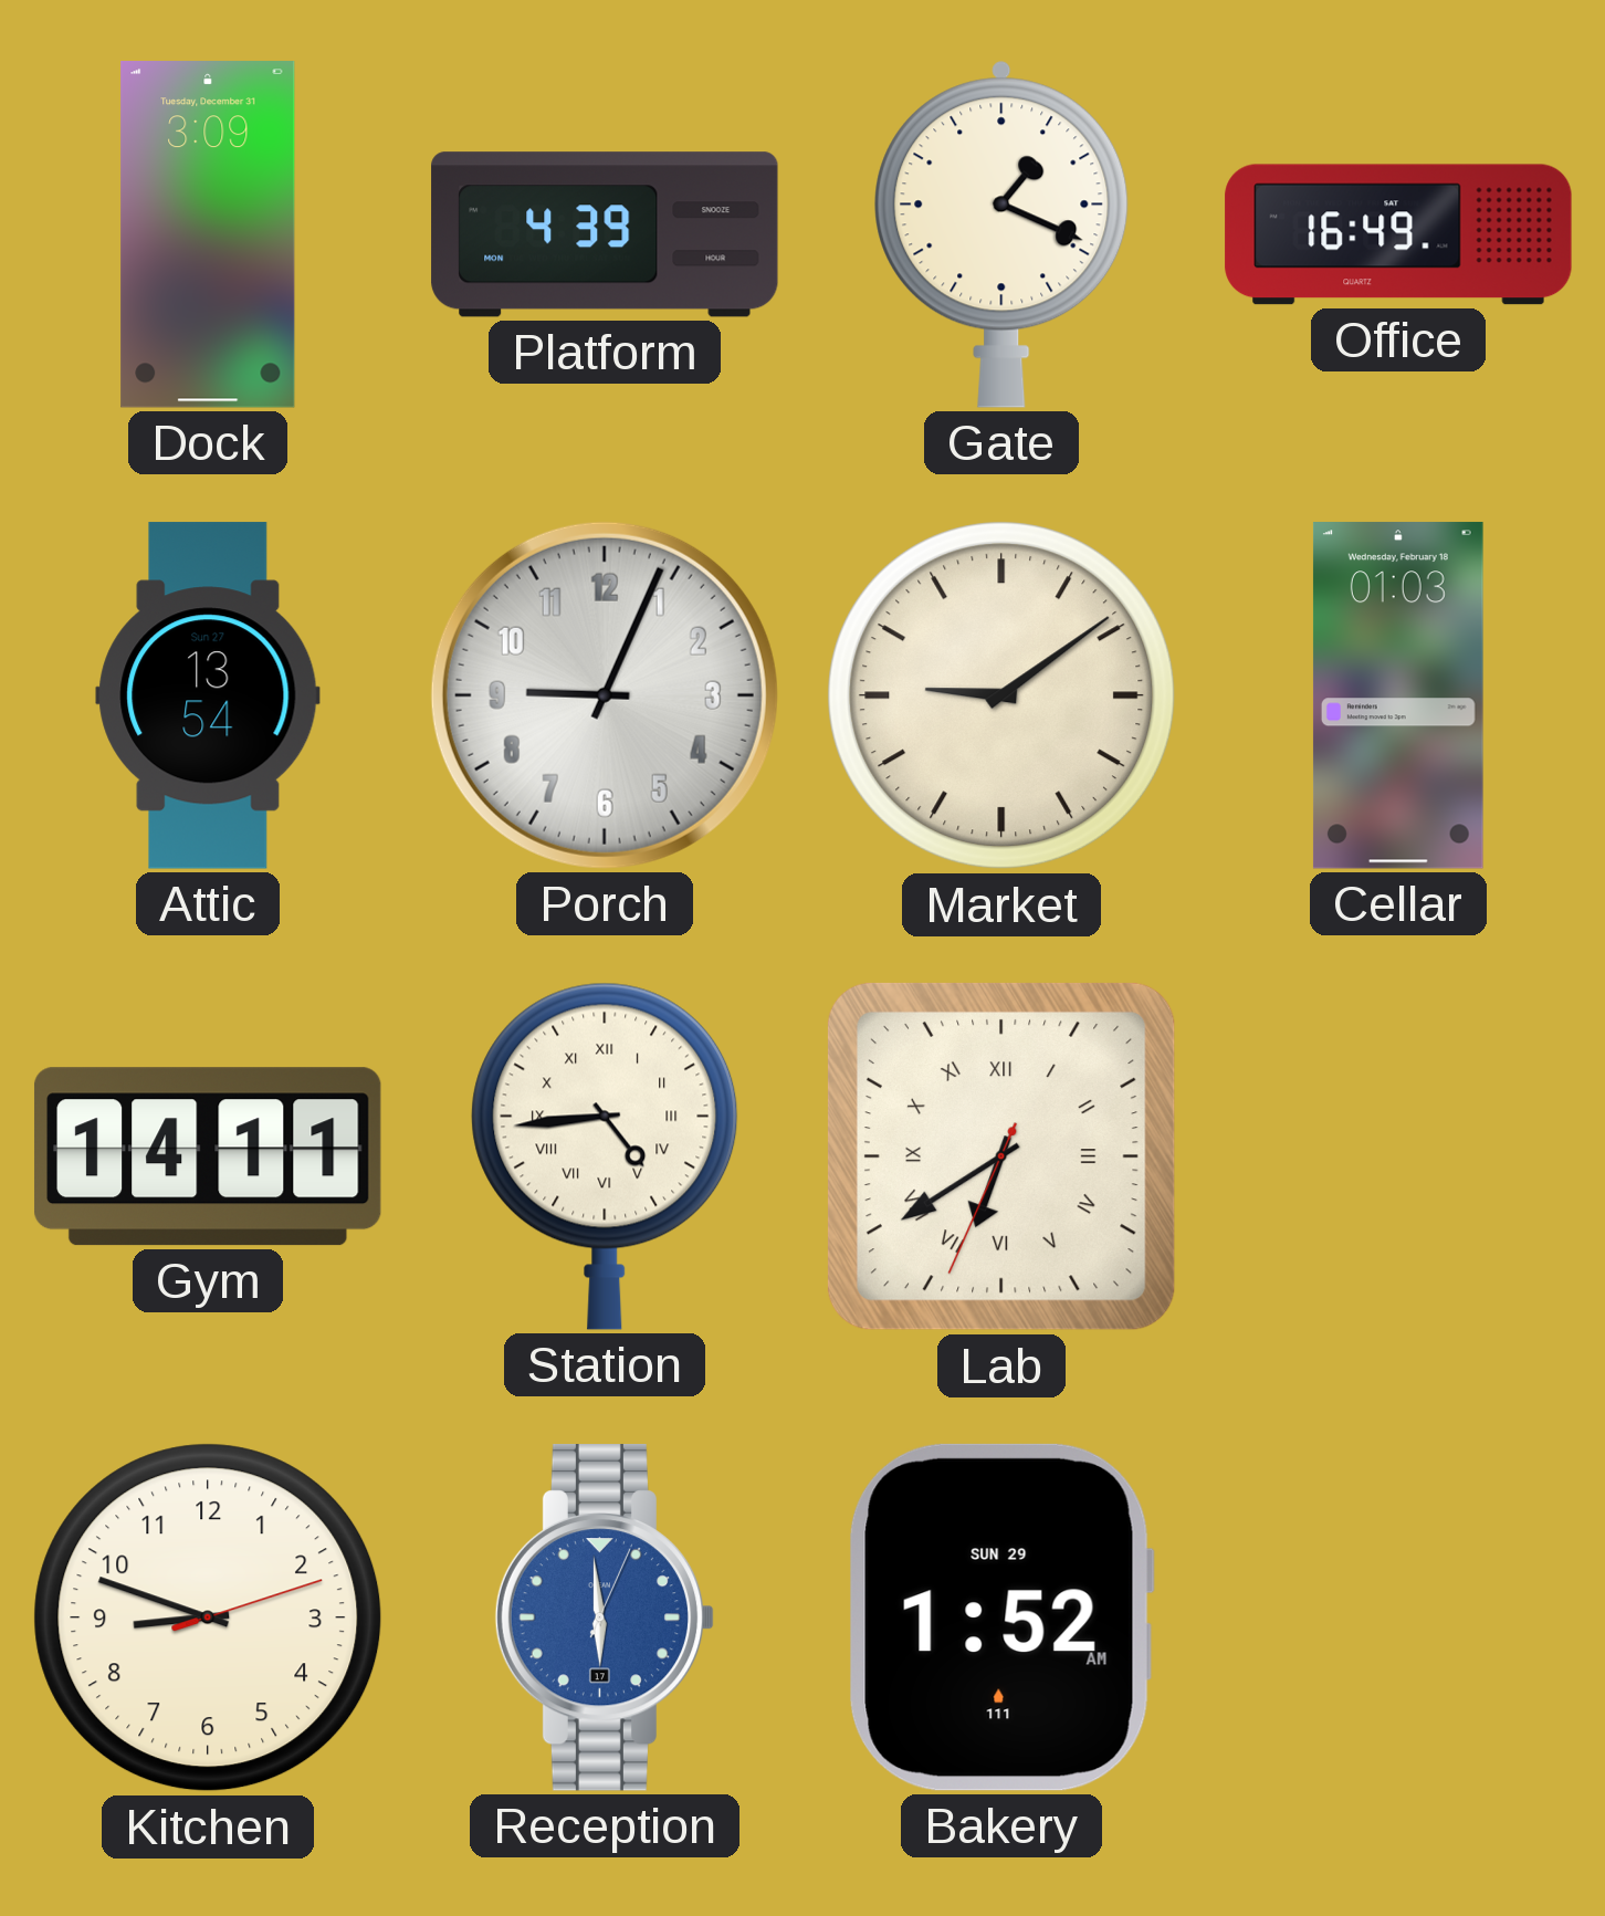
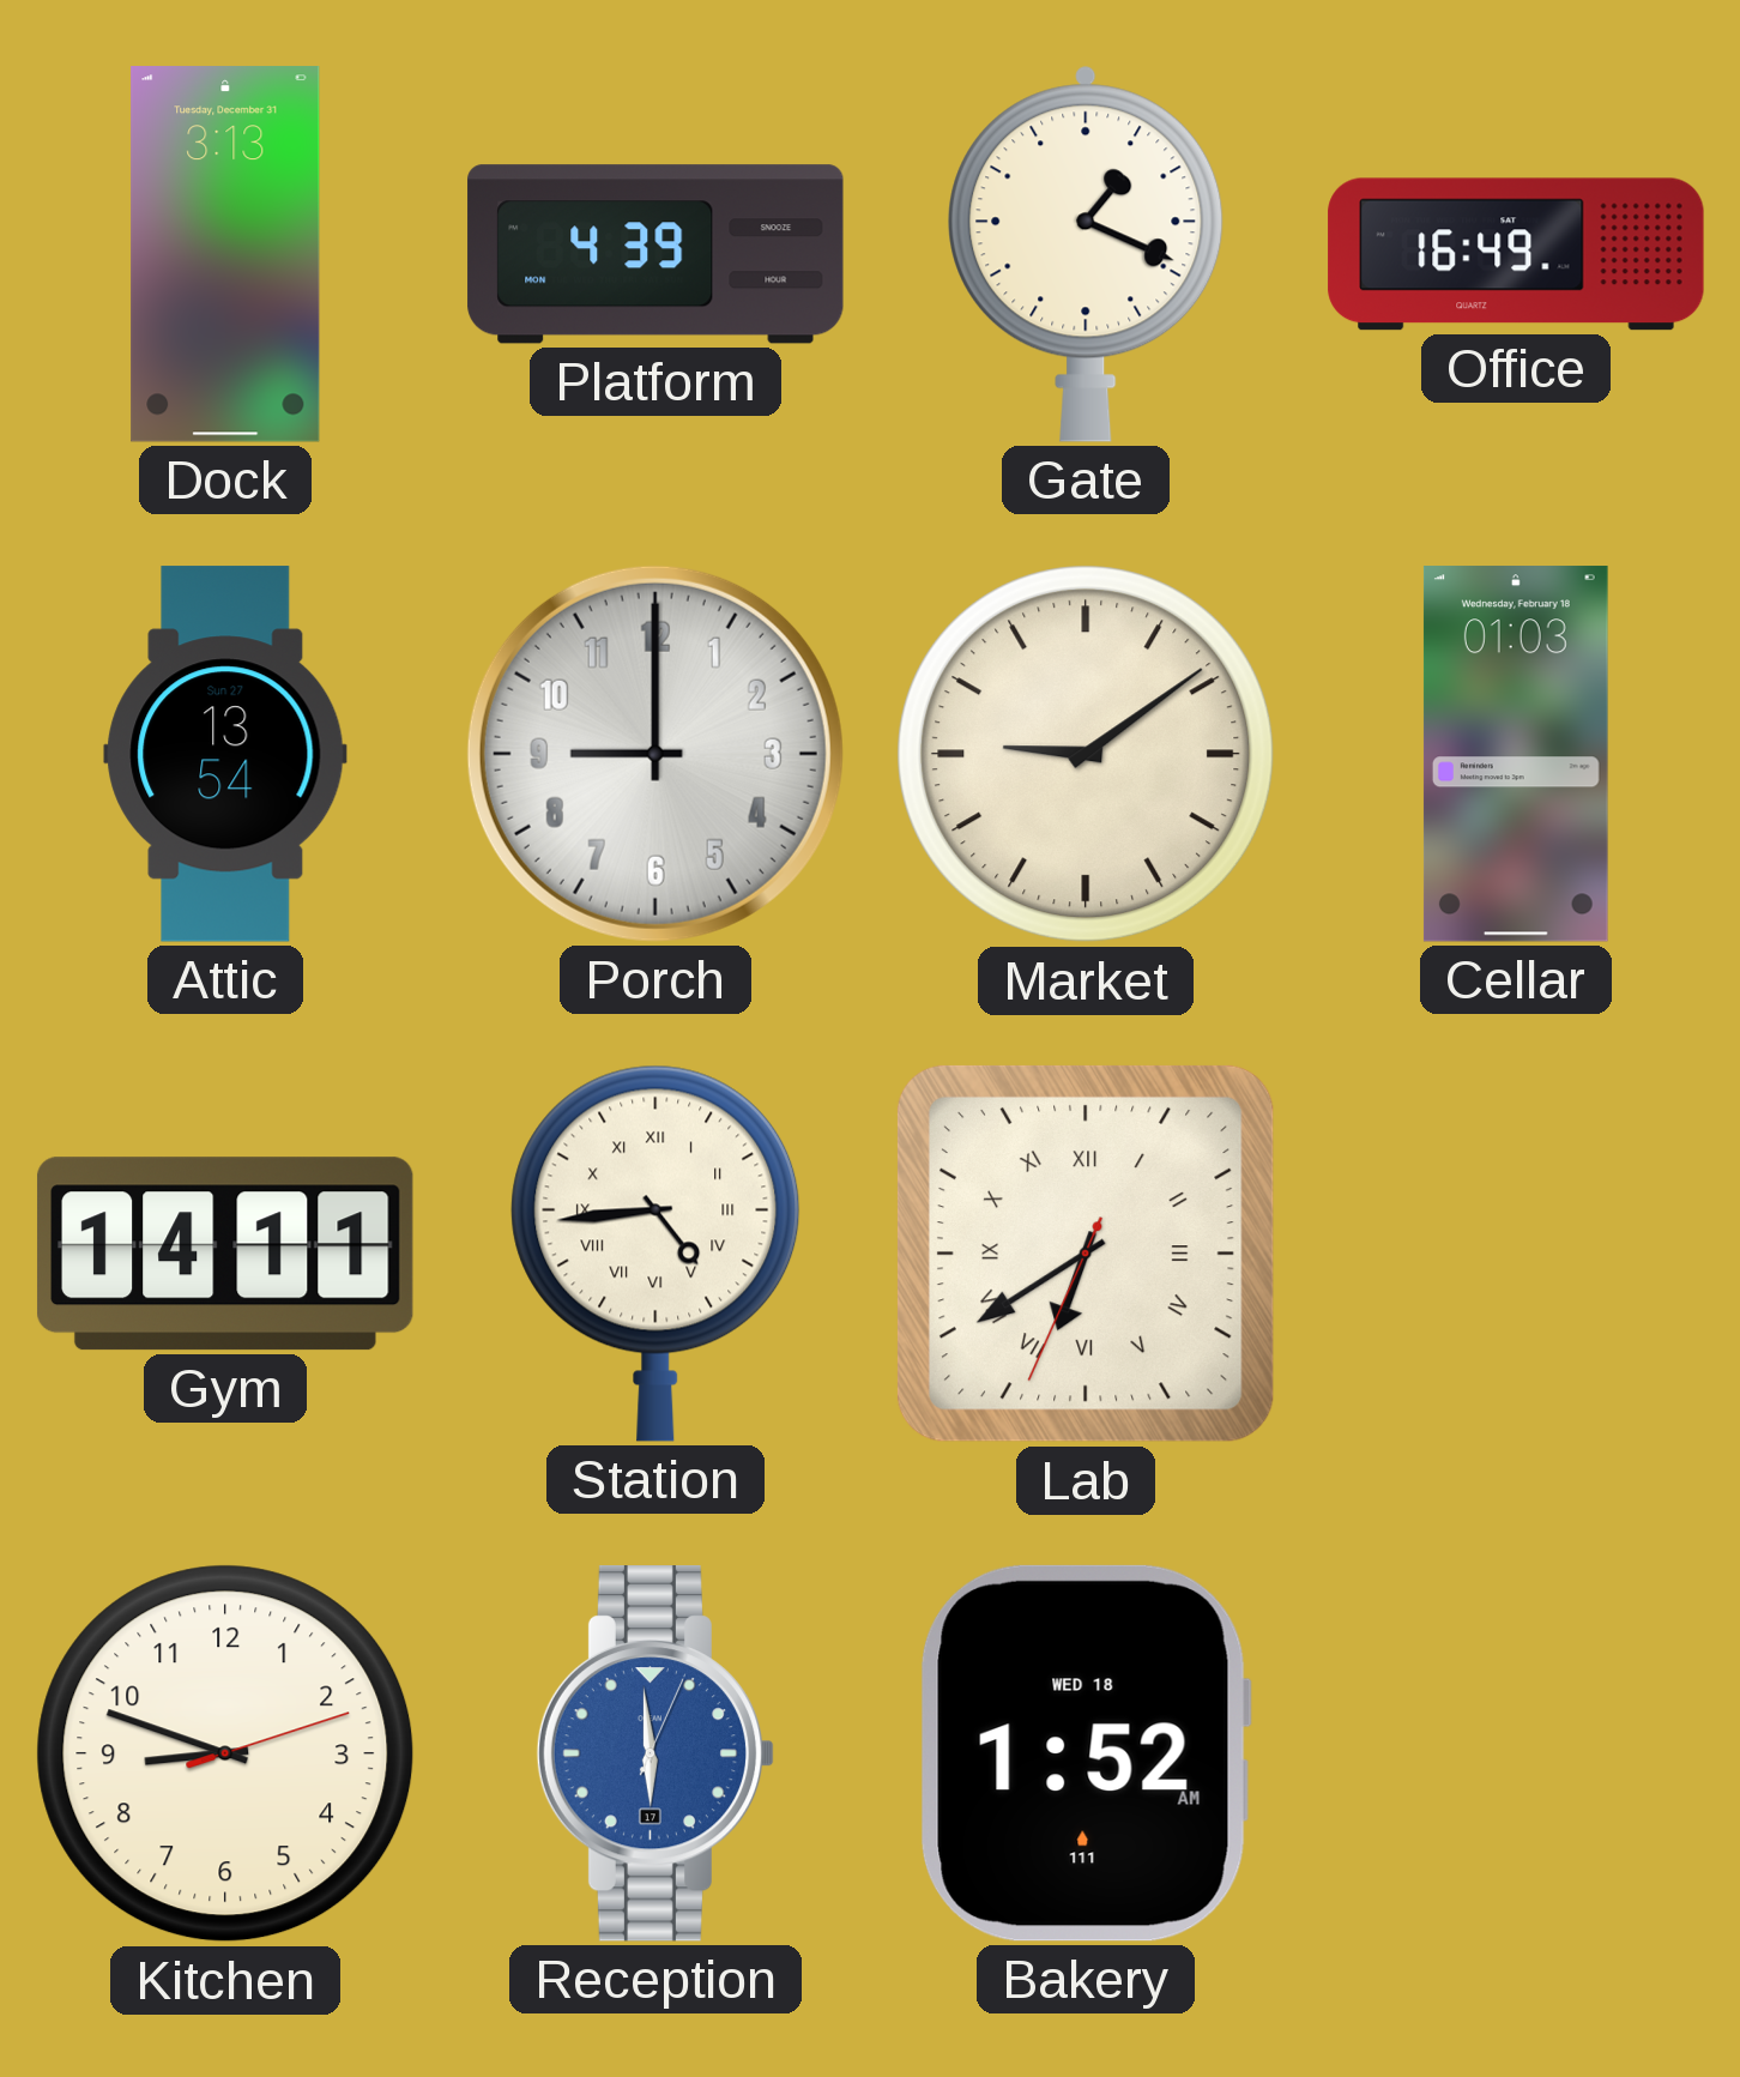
Dock: 3:09 -> 3:13 (225, 254)
Porch: 9:04 -> 9:00 (655, 754)
Bakery date: SUN 29 -> WED 18 (1086, 1753)
